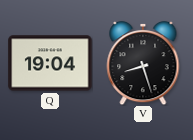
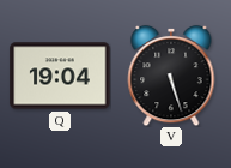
V: 8:27 -> 5:27 (171, 76)
